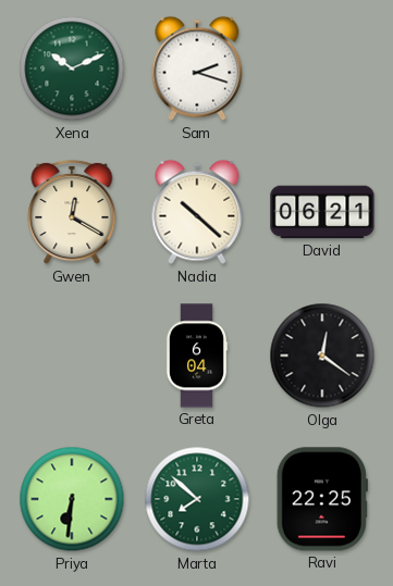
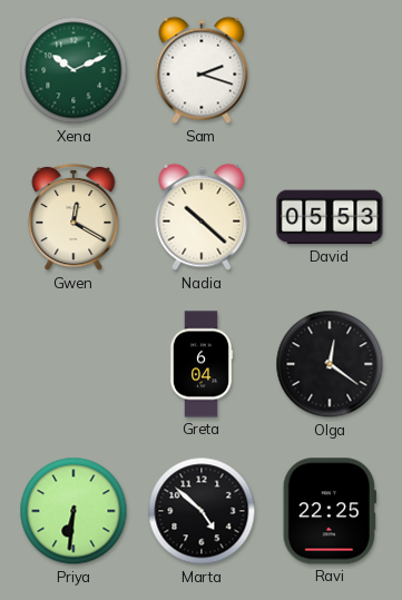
David: 06:21 -> 05:53 (330, 217)
Marta: 7:52 -> 4:52 (202, 511)
Marta dial: green -> black (202, 511)
